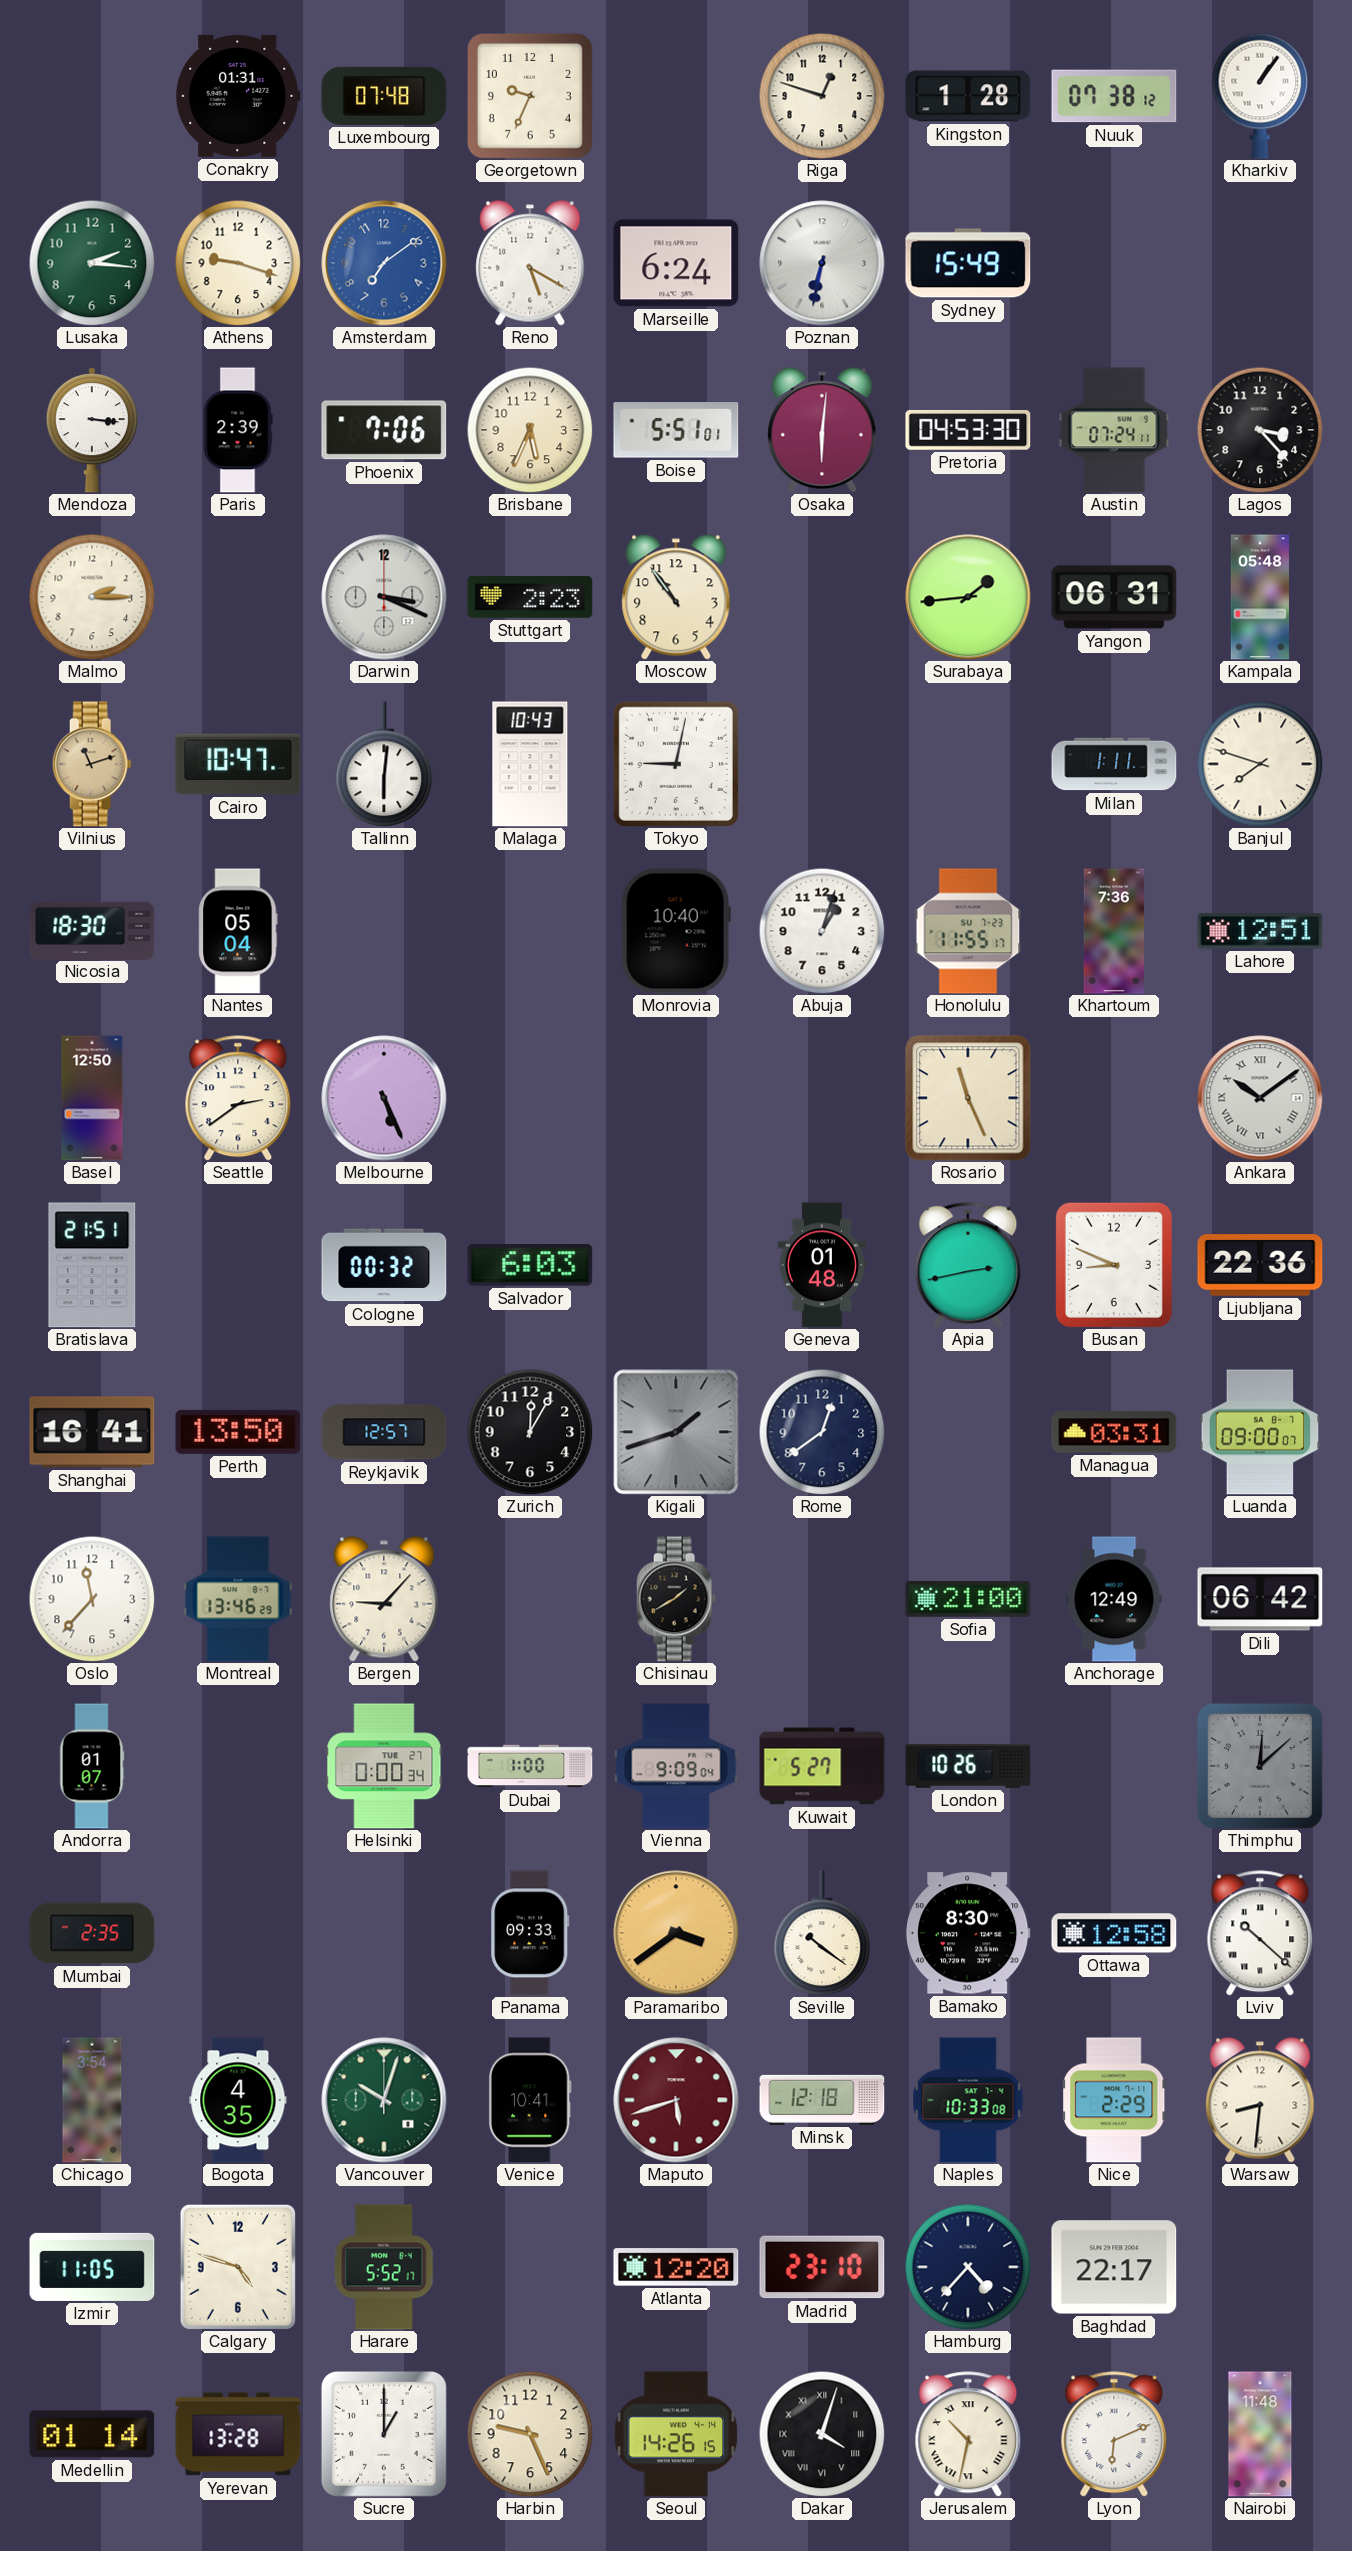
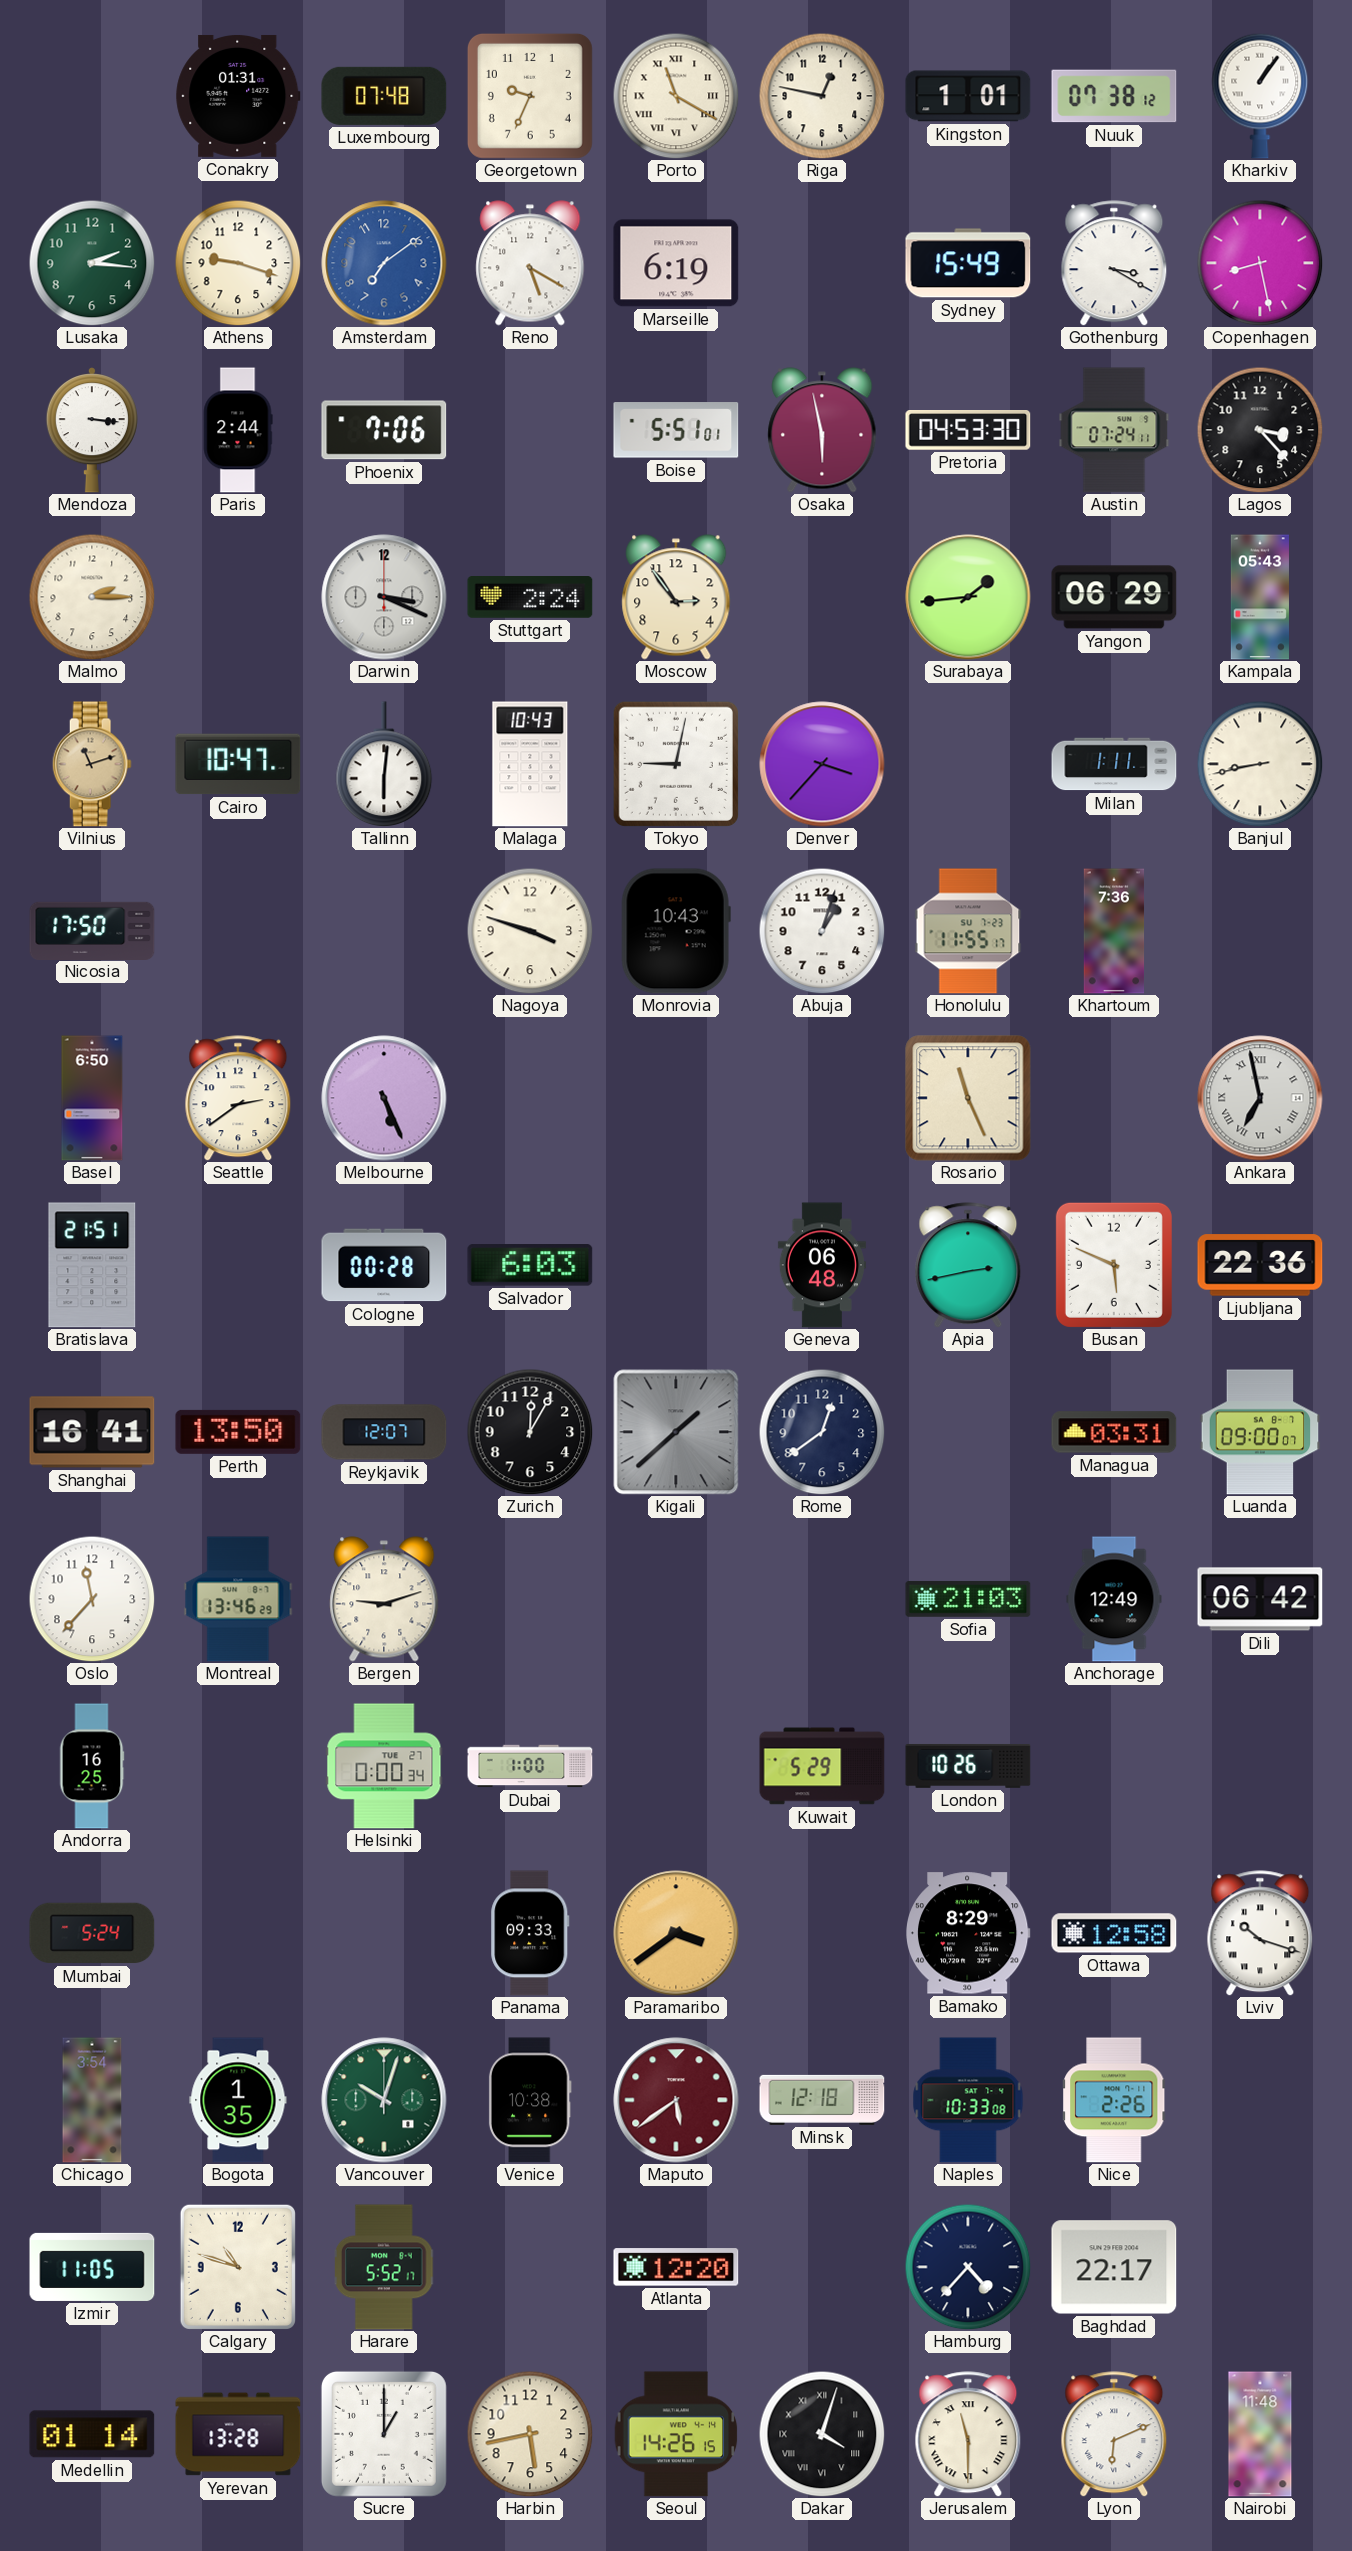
Porto: none -> 11:20 (676, 96)
Riga: 12:48 -> 12:47 (822, 96)
Kingston: 1:28 -> 1:01 (968, 96)
Marseille: 6:24 -> 6:19 (676, 263)
Poznan: 6:32 -> none (822, 263)
Gothenburg: none -> 3:20 (1114, 263)
Copenhagen: none -> 8:28 (1260, 263)
Paris: 2:39 -> 2:44 (238, 430)
Brisbane: 5:34 -> none (530, 430)
Osaka: 6:01 -> 5:58 (822, 430)
Stuttgart: 2:23 -> 2:24 (530, 597)
Moscow: 10:54 -> 2:54 (676, 597)
Yangon: 06:31 -> 06:29 (1114, 597)
Kampala: 05:48 -> 05:43 (1260, 597)
Denver: none -> 3:37 (822, 764)
Banjul: 7:48 -> 8:43 (1260, 764)
Nicosia: 18:30 -> 17:50 (92, 930)
Nantes: 05:04 -> none (238, 931)
Nagoya: none -> 3:48 (530, 931)
Monrovia: 10:40 -> 10:43 (676, 931)
Lahore: 12:51 -> none (1260, 931)
Basel: 12:50 -> 6:50 (92, 1098)
Ankara: 10:09 -> 6:58 (1260, 1098)
Cologne: 00:32 -> 00:28 (384, 1265)
Geneva: 01:48 -> 06:48 (822, 1265)
Busan: 8:49 -> 5:49 (1114, 1265)
Reykjavik: 12:57 -> 12:07 (384, 1432)
Kigali: 1:42 -> 1:38 (676, 1432)
Bergen: 9:07 -> 9:12 (384, 1599)
Chisinau: 1:40 -> none (676, 1599)
Sofia: 21:00 -> 21:03 (968, 1599)
Andorra: 01:07 -> 16:25 (92, 1766)
Vienna: 9:09 -> none (676, 1766)
Kuwait: 5:27 -> 5:29 (822, 1766)
Thimphu: 12:08 -> none (1260, 1766)
Mumbai: 2:35 -> 5:24 (92, 1933)
Seville: 10:21 -> none (822, 1933)
Bamako: 8:30 -> 8:29 (968, 1933)
Lviv: 10:22 -> 10:18 (1260, 1933)
Bogota: 4:35 -> 1:35 (238, 2100)
Venice: 10:41 -> 10:38 (530, 2100)
Maputo: 5:42 -> 5:39 (676, 2100)
Nice: 2:29 -> 2:26 (1115, 2100)
Warsaw: 8:31 -> none (1260, 2100)
Calgary: 4:48 -> 10:48 (238, 2267)
Madrid: 23:10 -> none (822, 2267)
Harbin: 9:26 -> 5:43 (530, 2434)
Jerusalem: 10:32 -> 11:30 (968, 2434)
